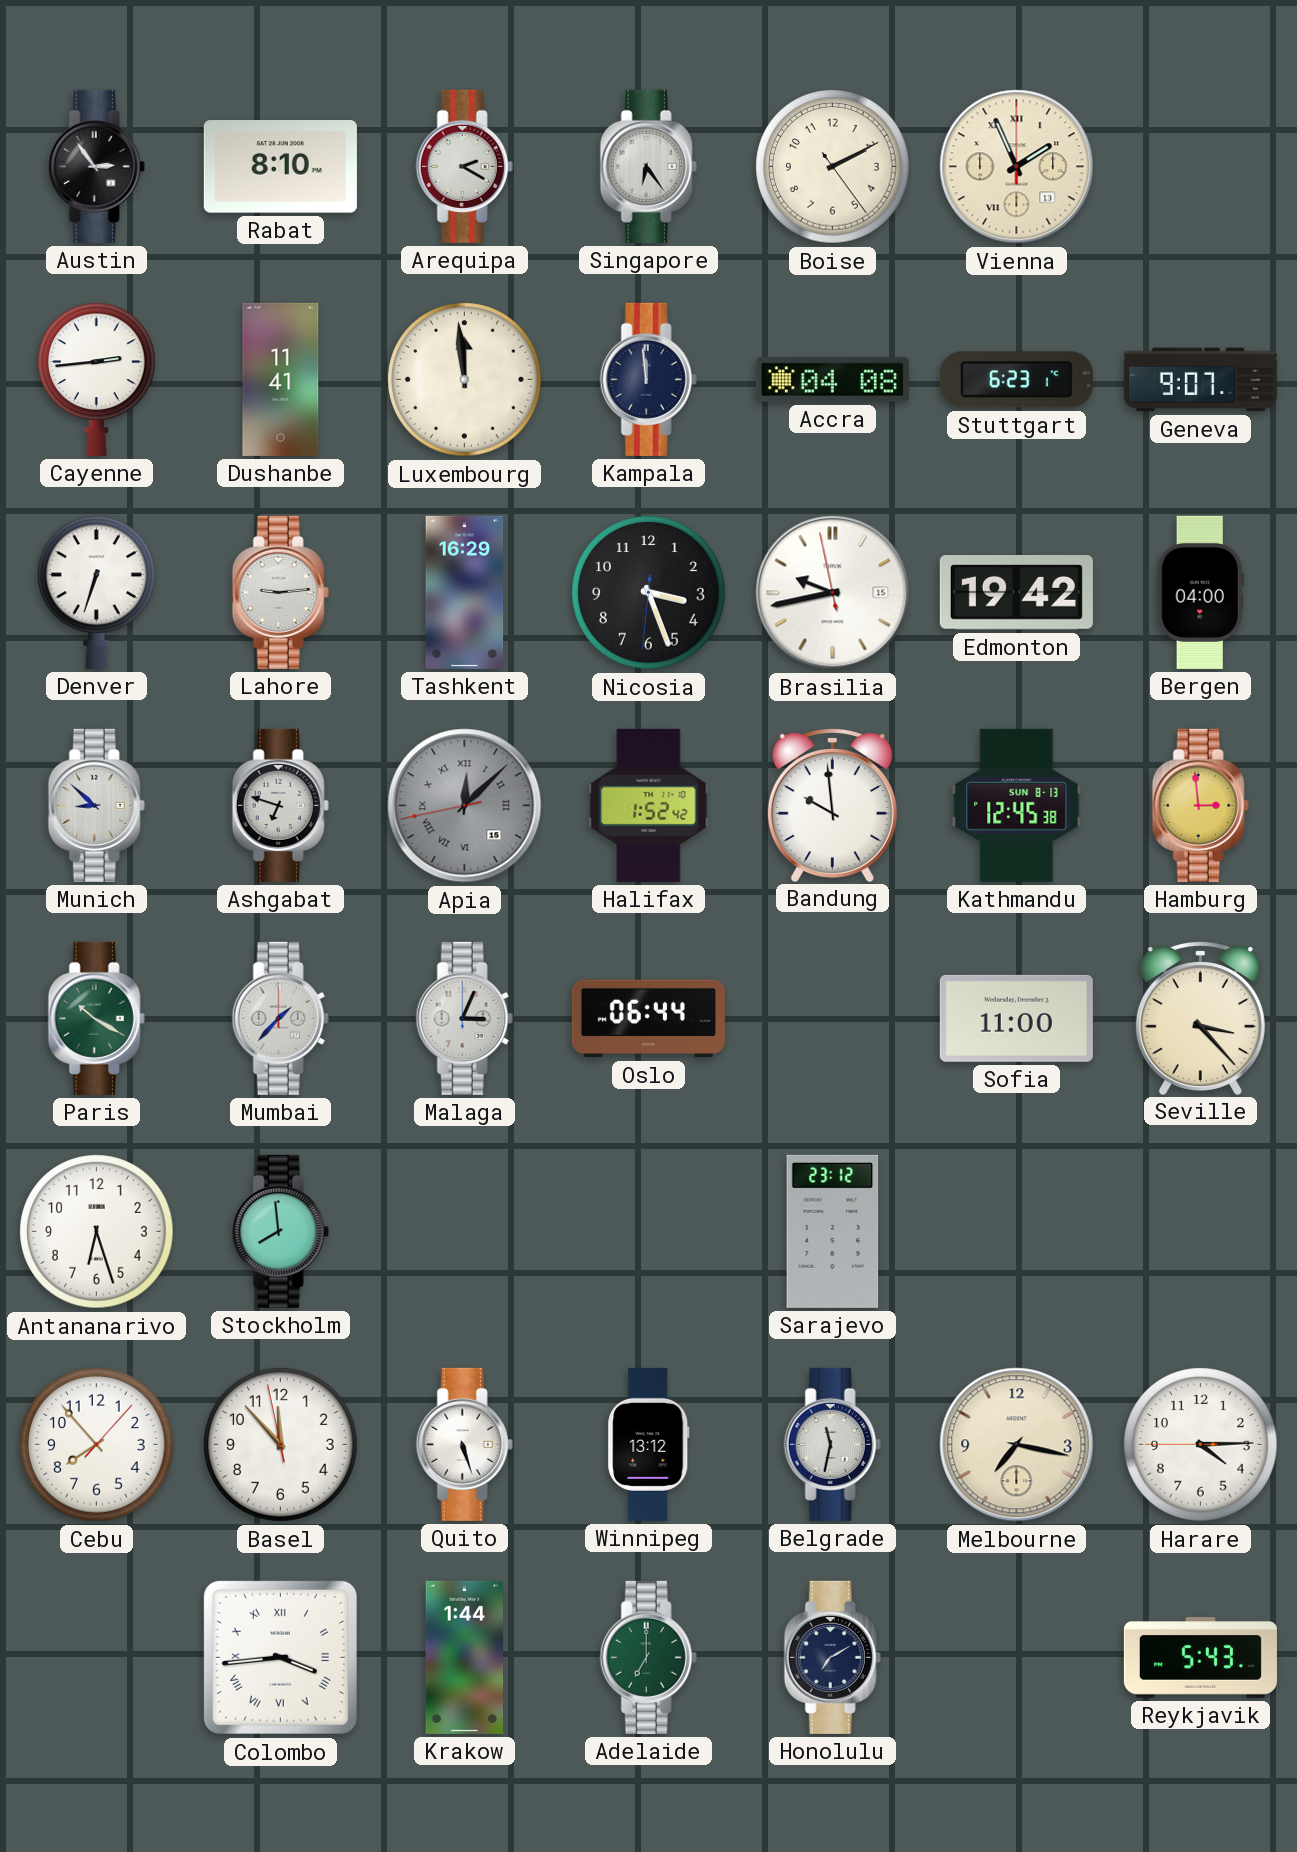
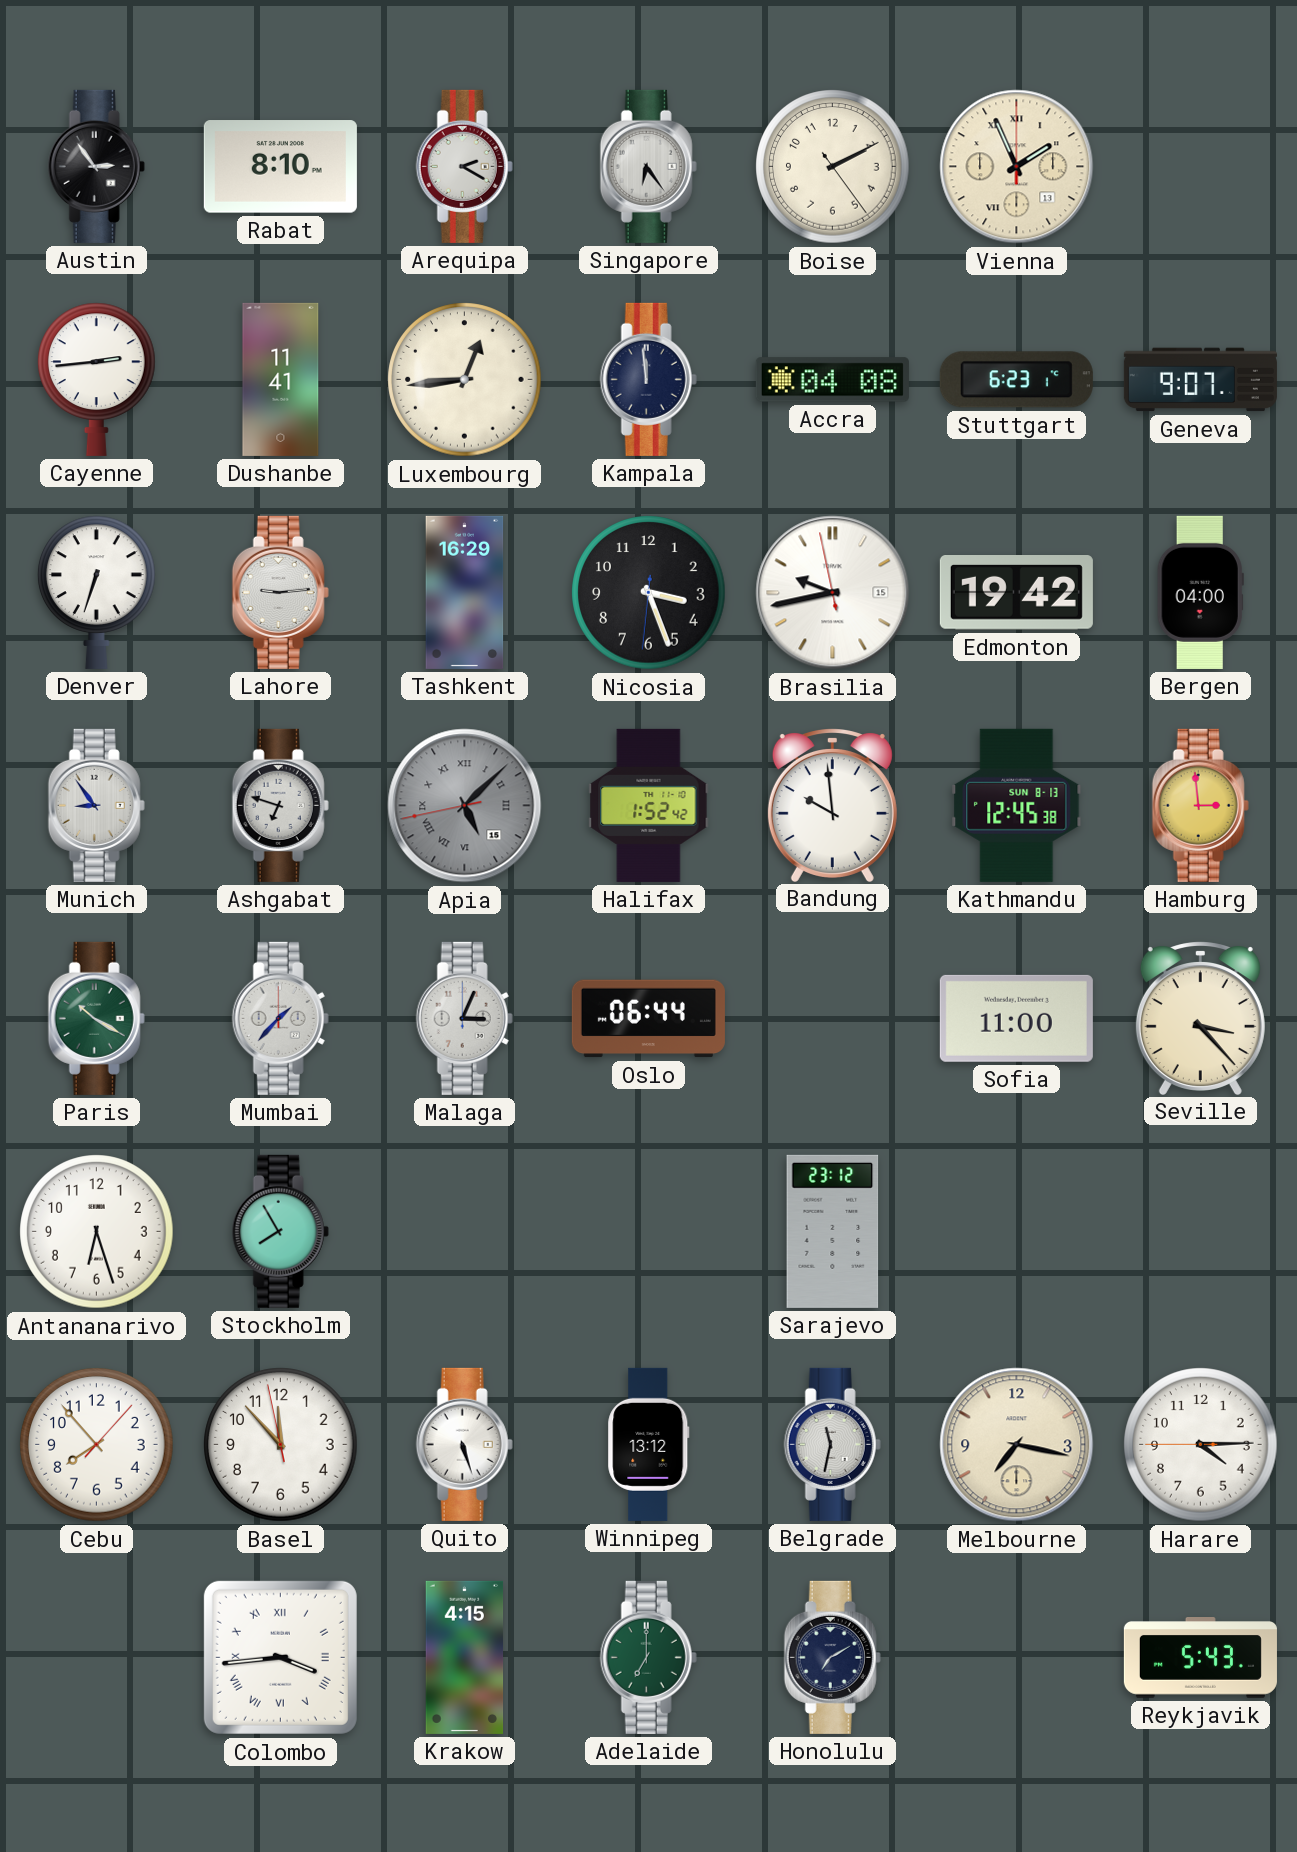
Luxembourg: 11:59 -> 12:44 (465, 380)
Munich: 8:52 -> 8:54 (96, 805)
Apia: 12:07 -> 5:07 (465, 806)
Stockholm: 7:59 -> 7:55 (280, 1231)
Krakow: 1:44 -> 4:15 (465, 1657)
